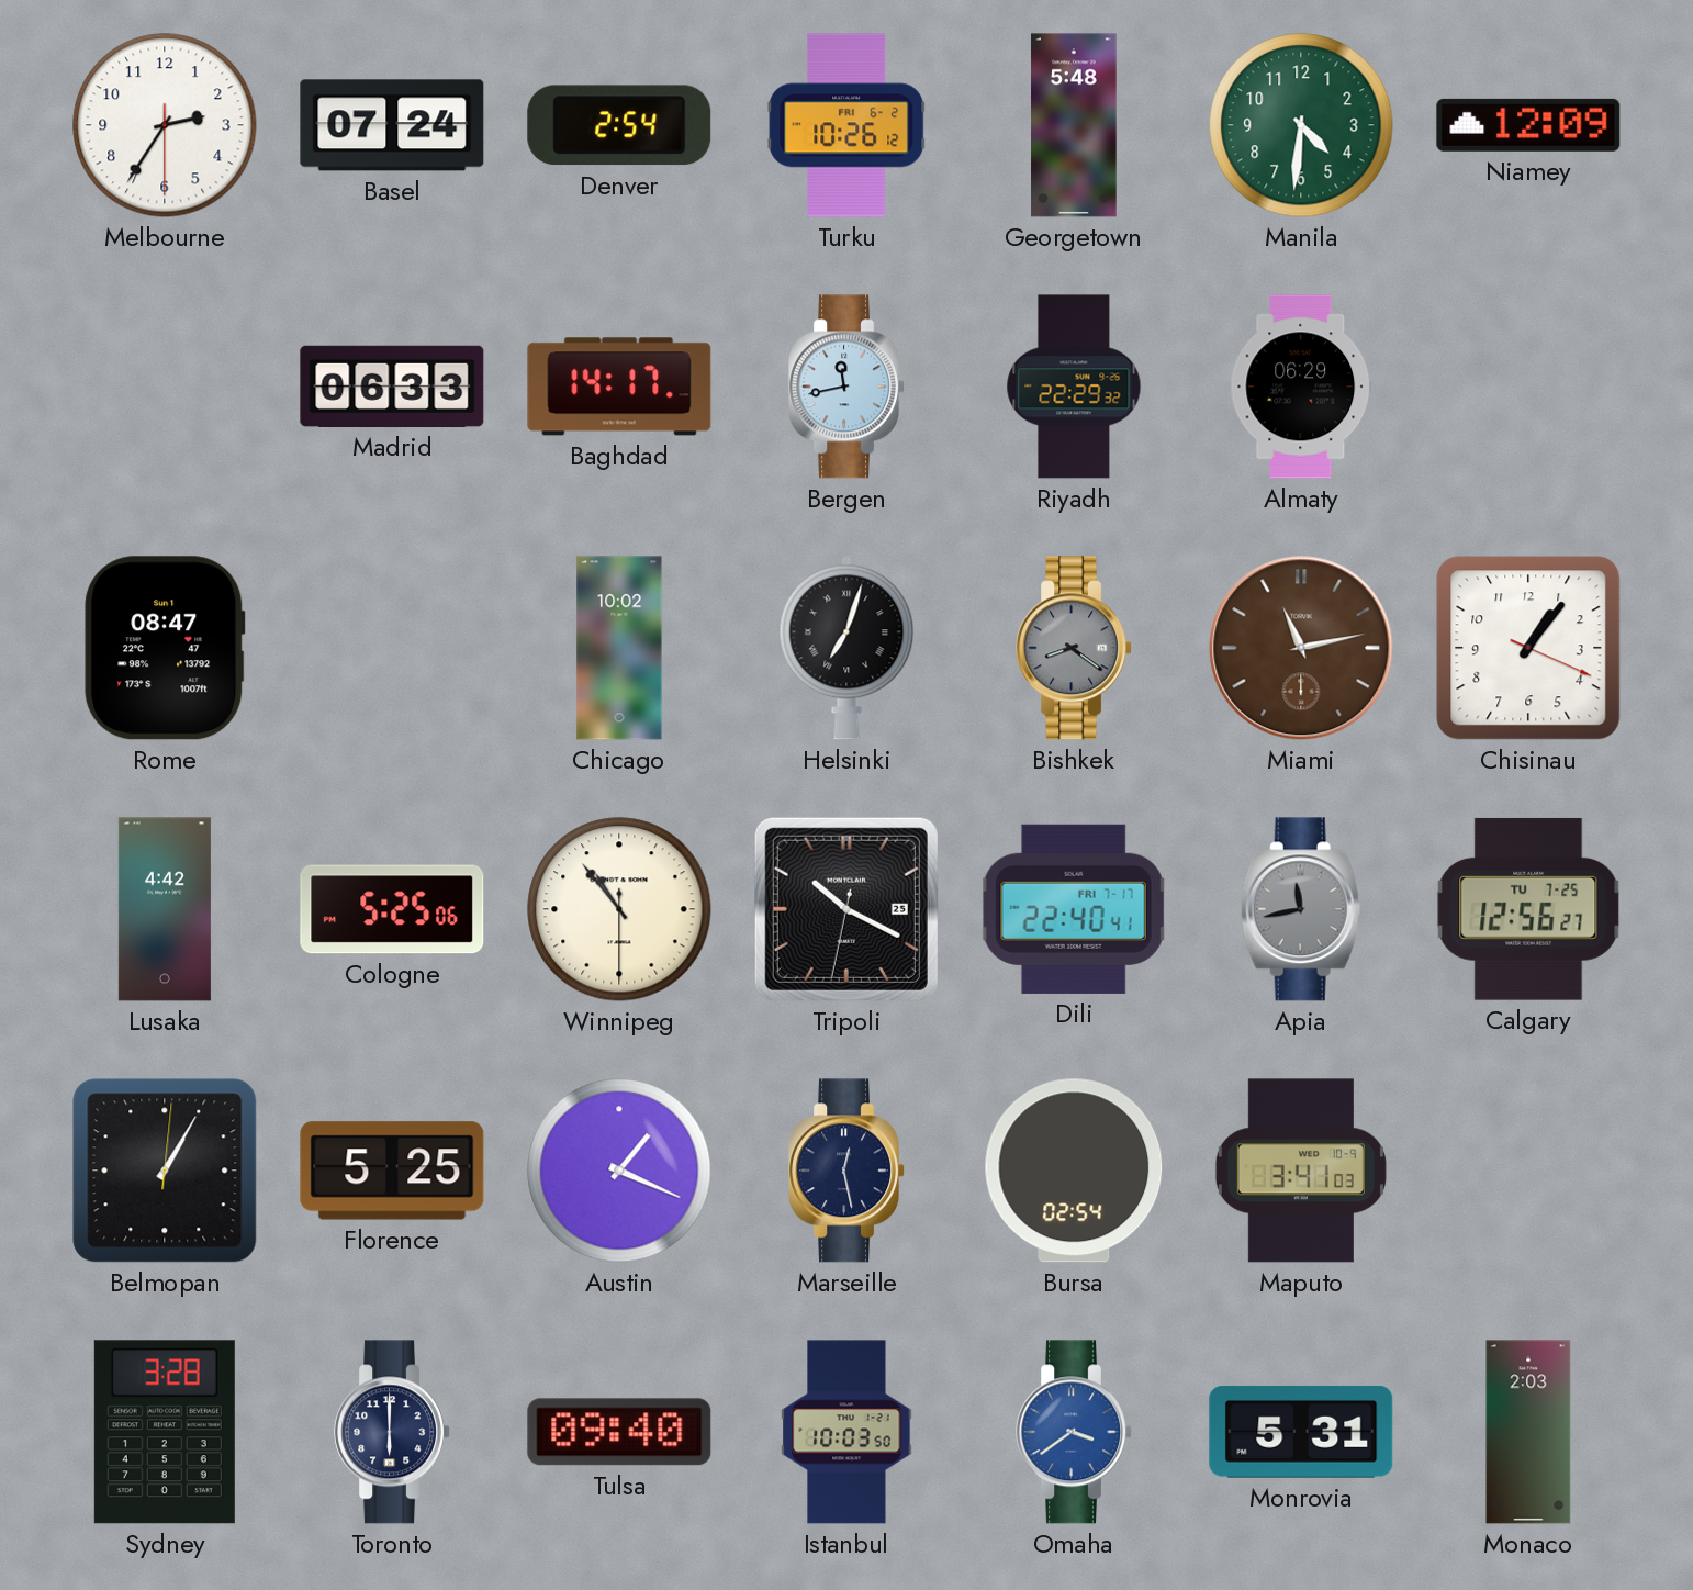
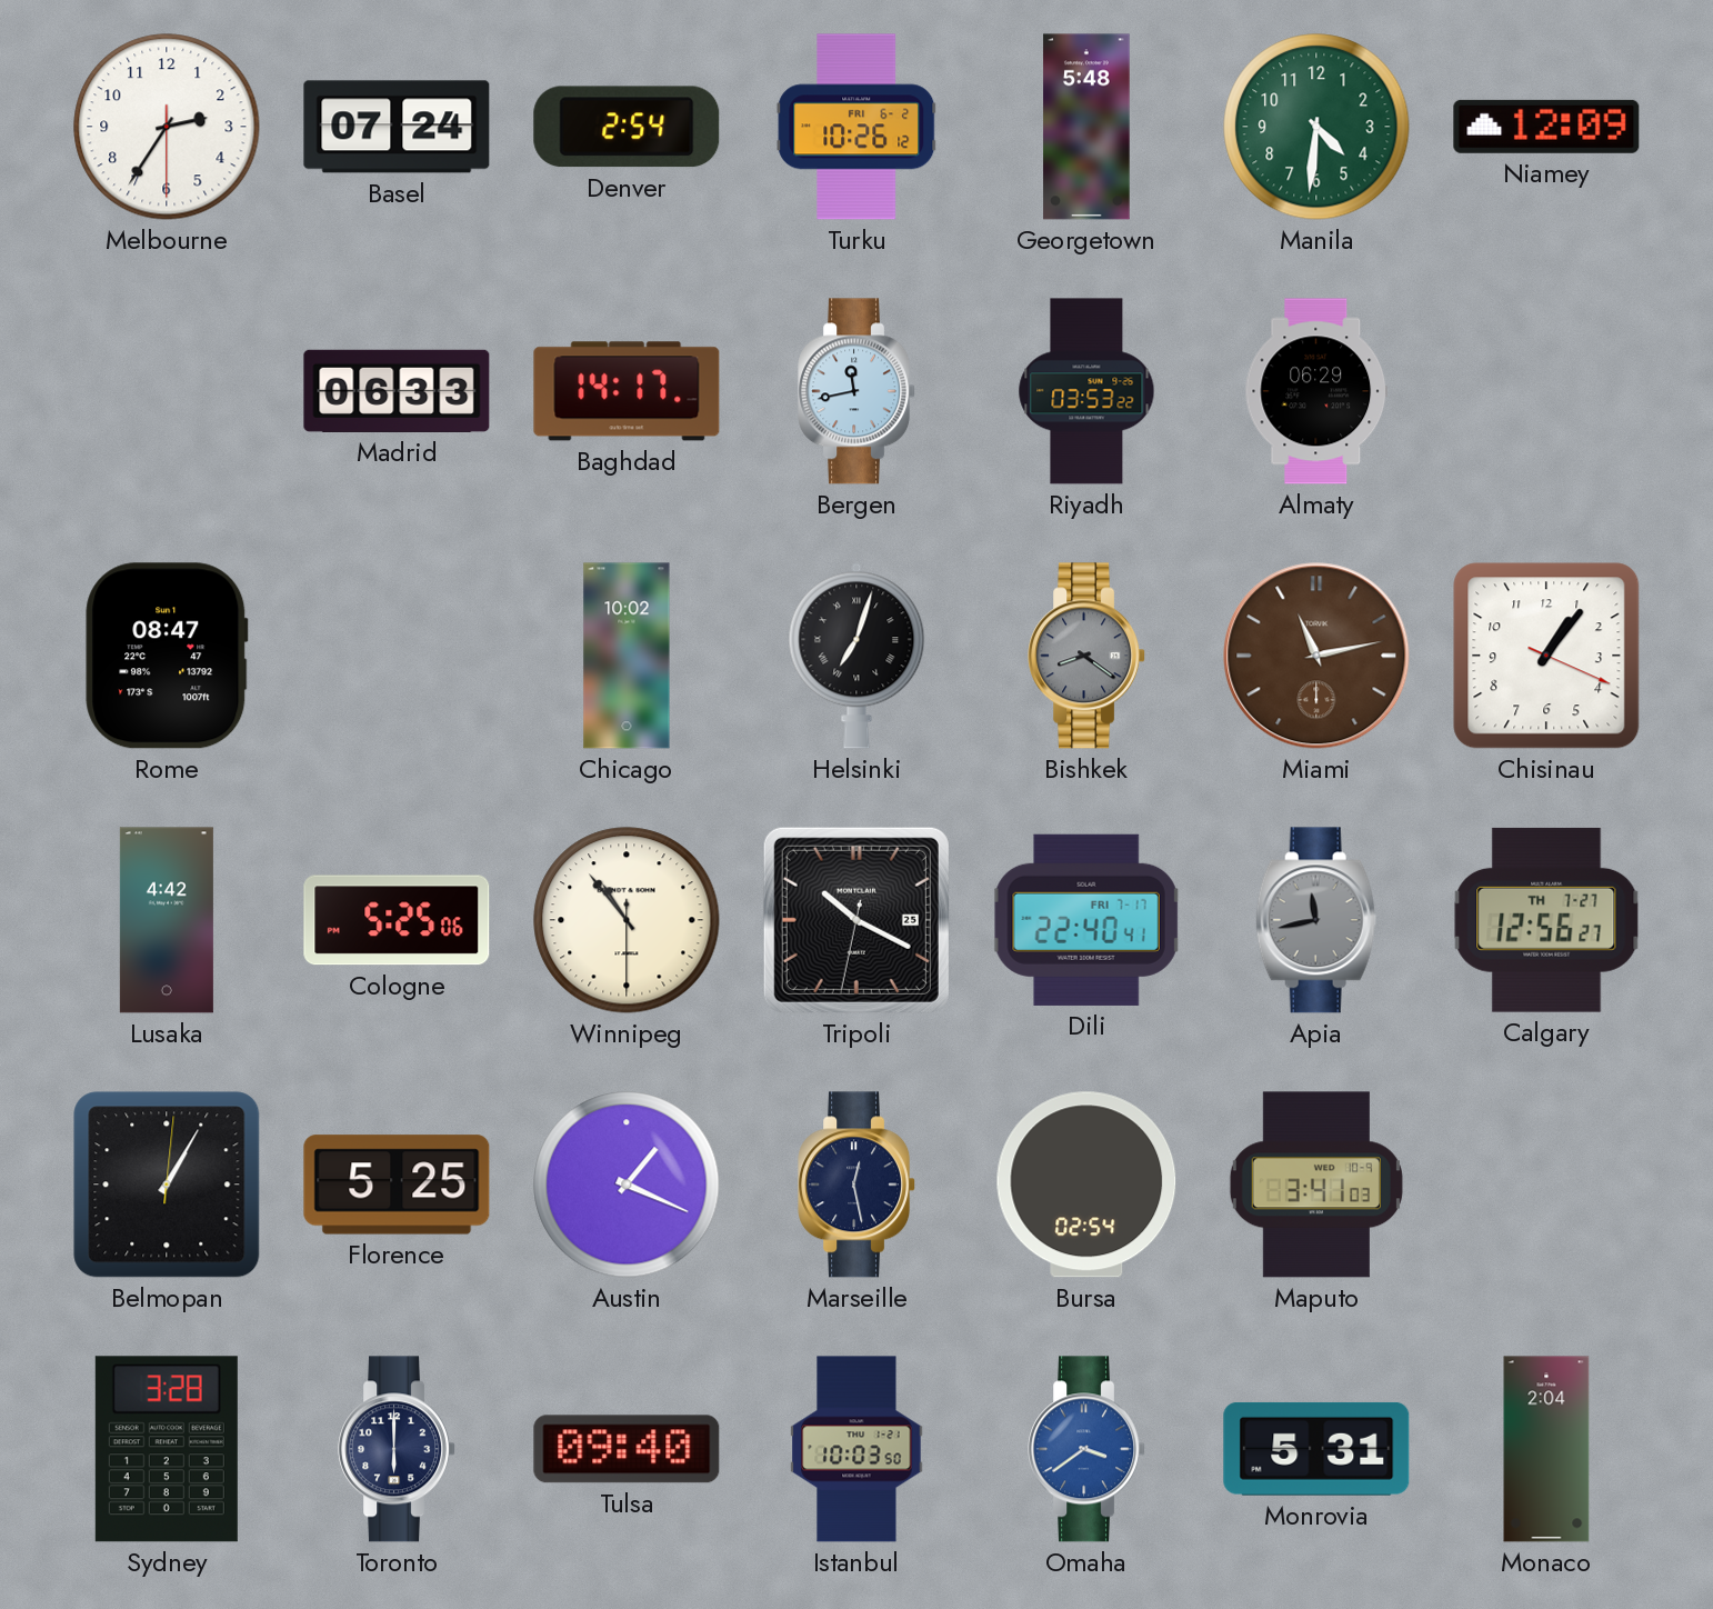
Riyadh: 22:29 -> 03:53 (1086, 391)
Calgary date: TU 7-25 -> TH 7-27 (1546, 920)
Monaco: 2:03 -> 2:04 (1546, 1449)
